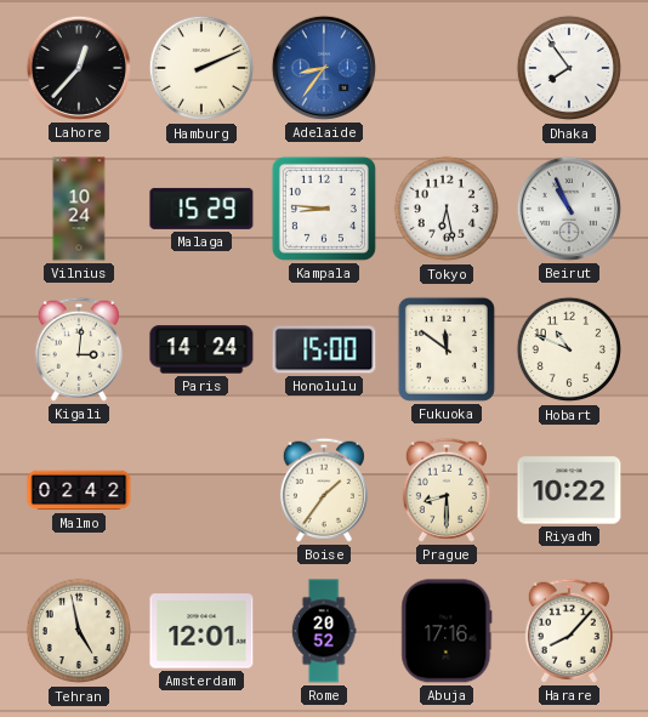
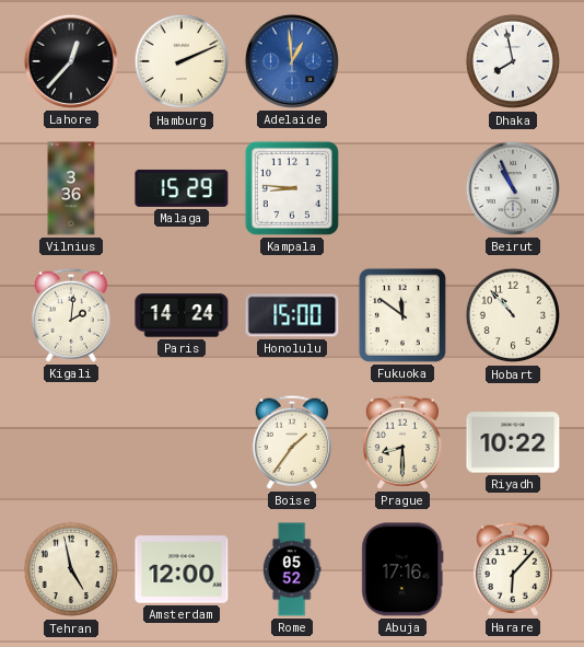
Adelaide: 8:36 -> 12:59 (292, 61)
Dhaka: 7:54 -> 7:58 (513, 61)
Vilnius: 10:24 -> 3:36 (71, 188)
Tokyo: 6:28 -> none (447, 209)
Kigali: 3:01 -> 2:01 (71, 315)
Hobart: 10:49 -> 10:53 (513, 315)
Malmo: 02:42 -> none (79, 490)
Amsterdam: 12:01 -> 12:00 (182, 569)
Rome: 20:52 -> 05:52 (292, 569)
Harare: 8:07 -> 6:07 (513, 569)
